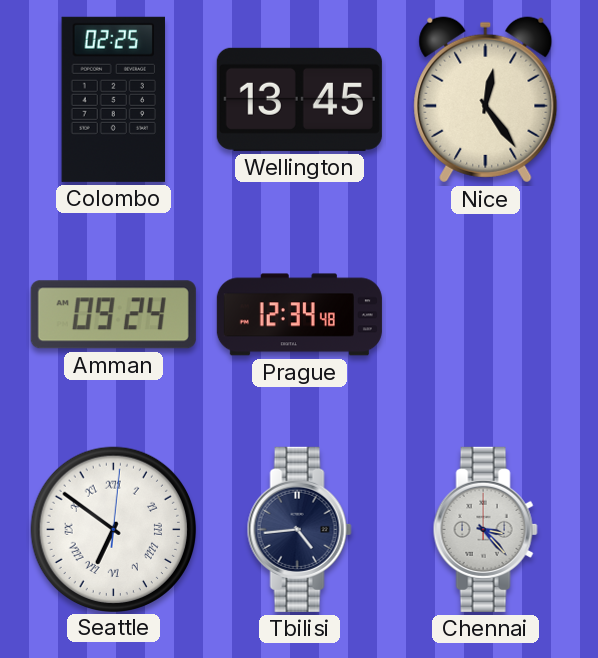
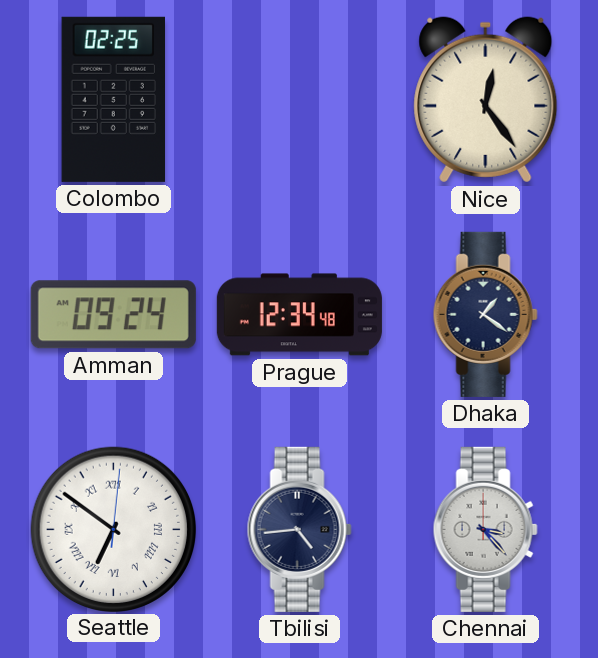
Wellington: 13:45 -> none (299, 99)
Dhaka: none -> 1:21 (485, 314)
